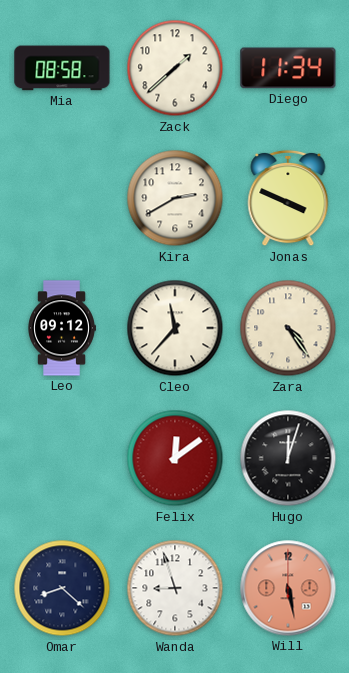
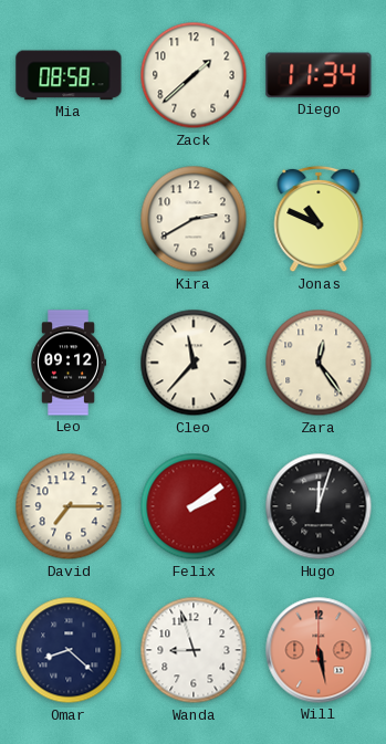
Jonas: 3:49 -> 10:49 (319, 219)
Zara: 4:24 -> 12:24 (319, 363)
David: none -> 7:15 (69, 506)
Felix: 12:09 -> 2:09 (194, 506)
